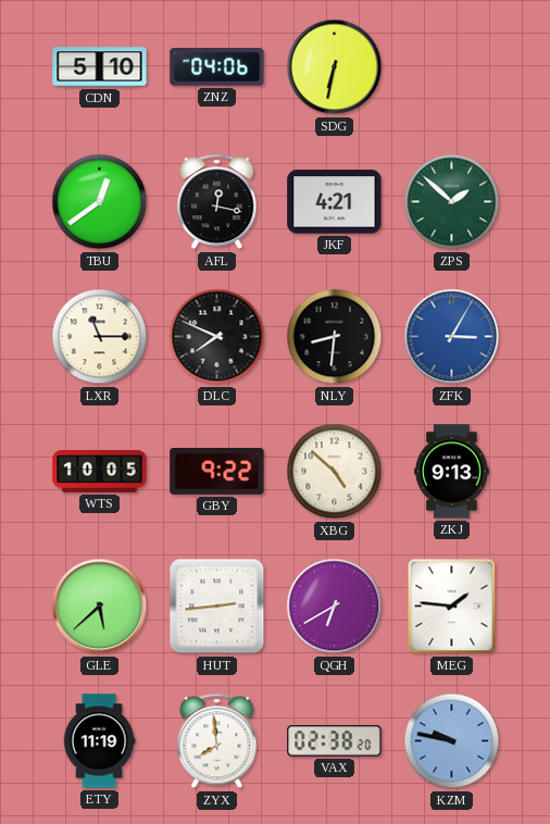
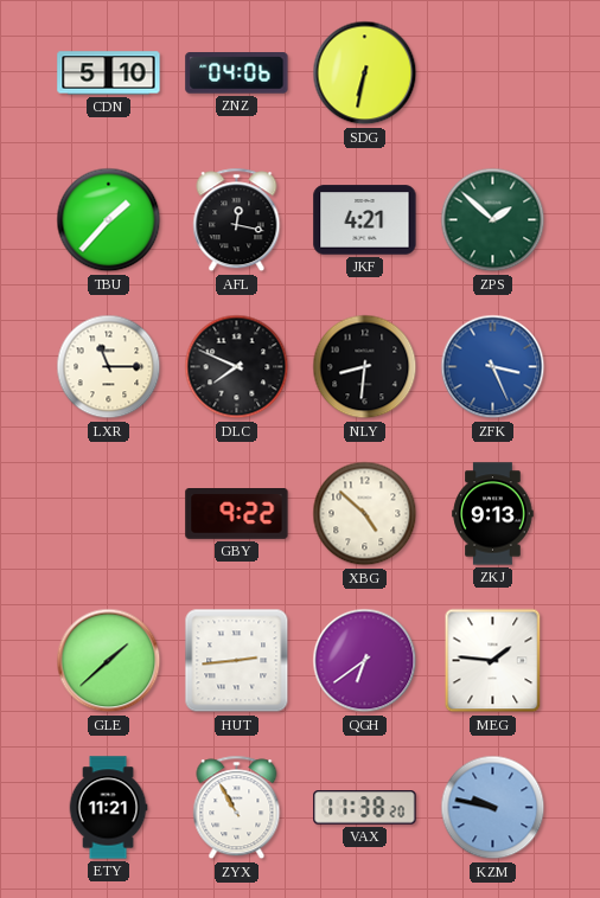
TBU: 12:39 -> 1:37 (109, 220)
ZFK: 3:05 -> 3:26 (493, 367)
WTS: 10:05 -> none (100, 472)
GLE: 5:38 -> 1:38 (109, 661)
QGH: 6:40 -> 6:39 (365, 661)
ETY: 11:19 -> 11:21 (108, 808)
ZYX: 7:59 -> 10:55 (237, 808)
VAX: 02:38 -> 11:38 (365, 808)
